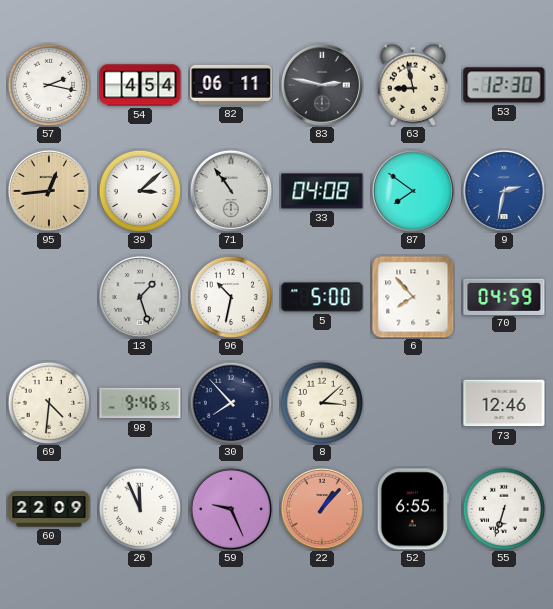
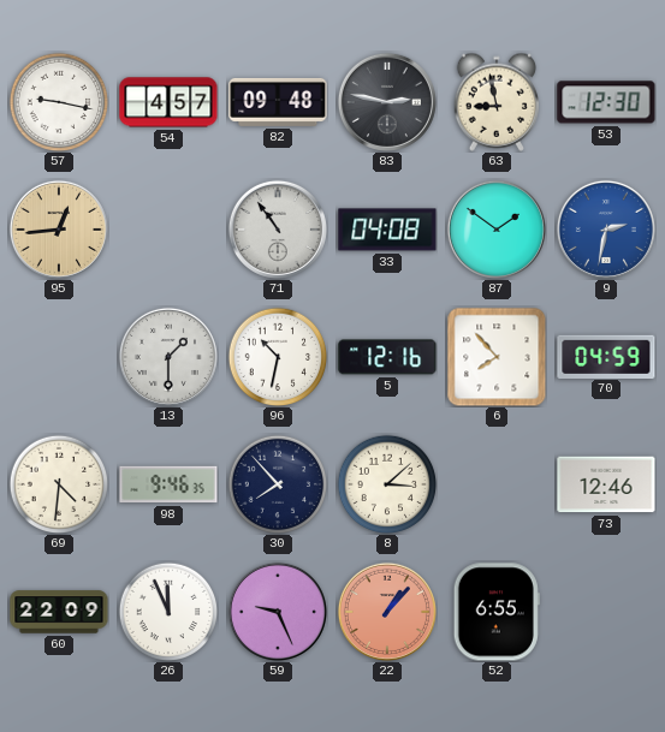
57: 2:17 -> 9:17 (59, 102)
54: 4:54 -> 4:57 (168, 102)
82: 06:11 -> 09:48 (278, 102)
39: 3:08 -> none (140, 191)
87: 7:51 -> 1:51 (497, 230)
13: 1:27 -> 1:30 (168, 357)
5: 5:00 -> 12:16 (387, 357)
55: 6:33 -> none (504, 509)
